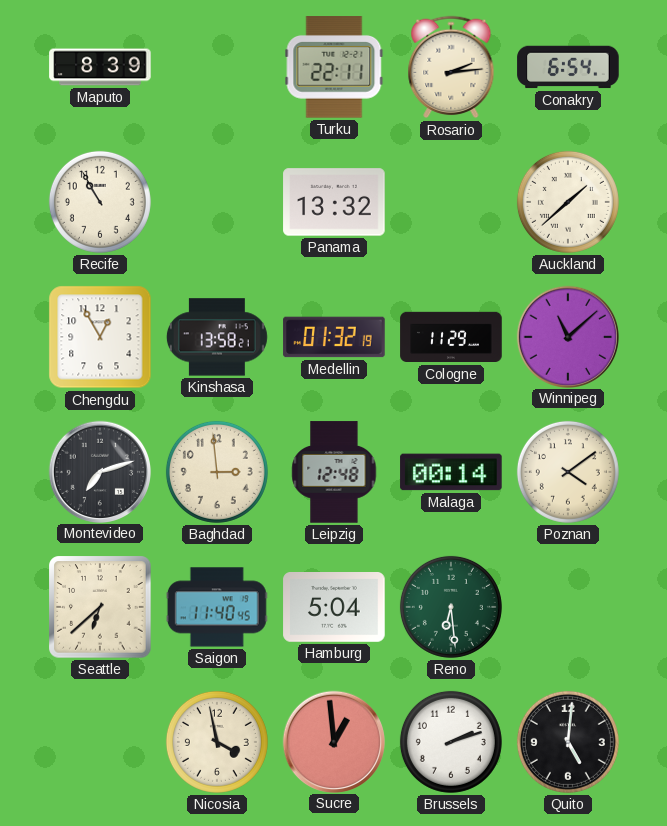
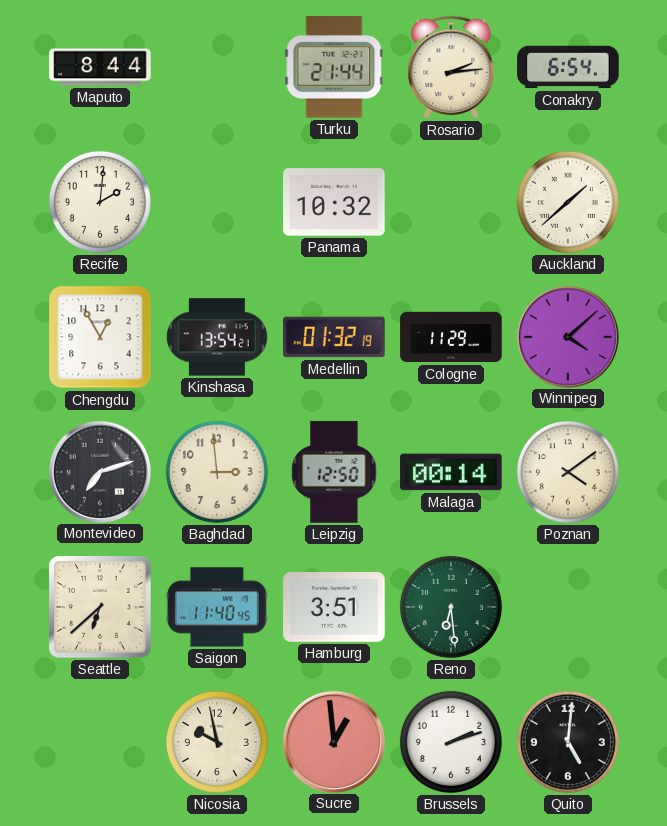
Maputo: 8:39 -> 8:44 (100, 67)
Turku: 22:11 -> 21:44 (334, 67)
Recife: 10:55 -> 2:01 (100, 202)
Panama: 13:32 -> 10:32 (334, 202)
Kinshasa: 13:58 -> 13:54 (217, 337)
Winnipeg: 11:08 -> 4:08 (567, 336)
Leipzig: 12:48 -> 12:50 (334, 472)
Hamburg: 5:04 -> 3:51 (334, 608)
Nicosia: 3:58 -> 9:58 (217, 742)
